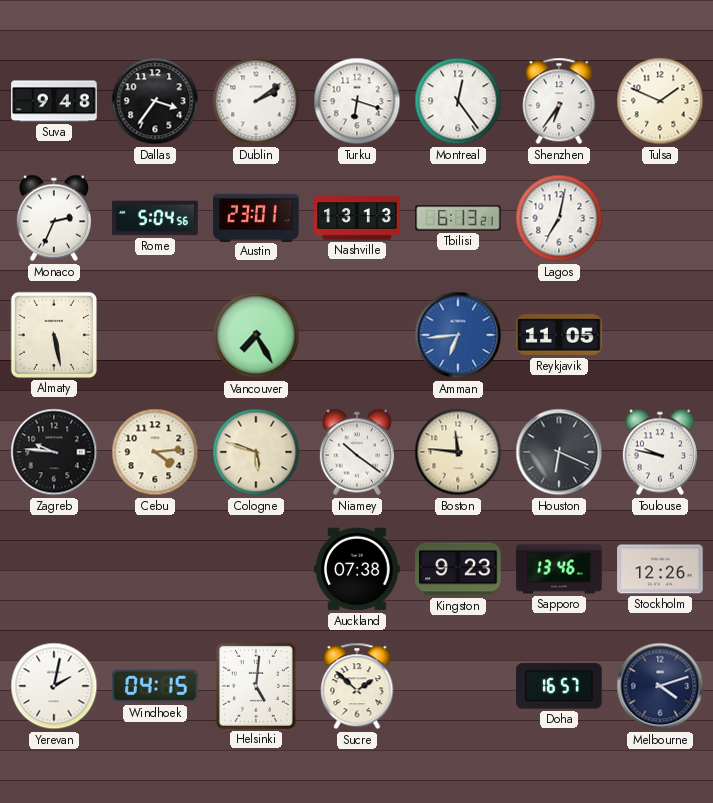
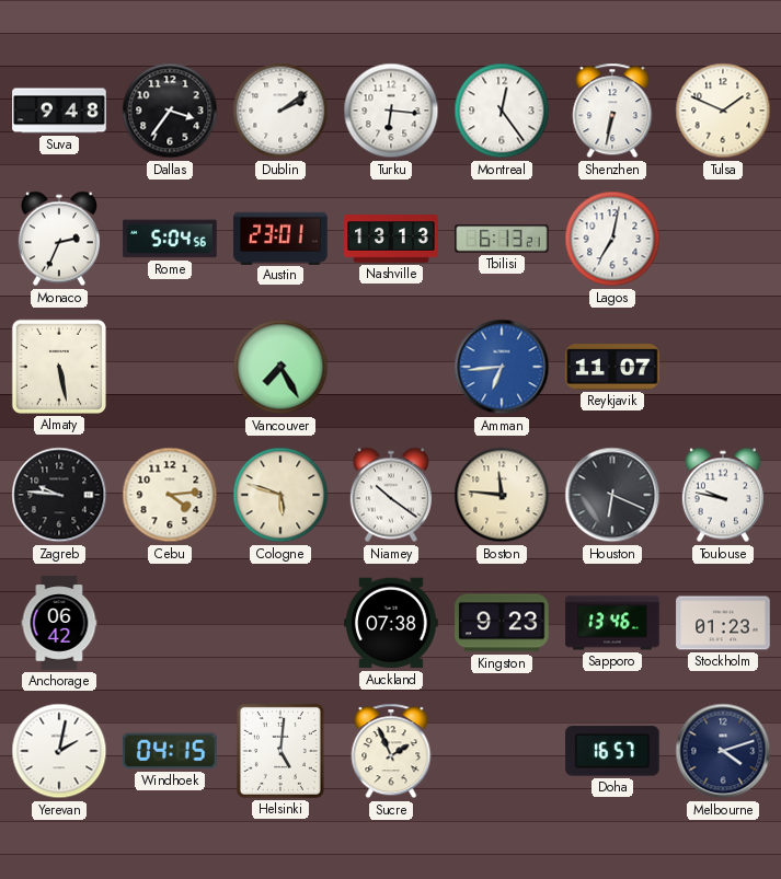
Turku: 6:18 -> 6:16 (391, 111)
Shenzhen: 6:36 -> 6:32 (612, 111)
Reykjavik: 11:05 -> 11:07 (612, 367)
Anchorage: none -> 06:42 (59, 623)
Stockholm: 12:26 -> 01:23 (723, 623)
Sucre: 1:52 -> 1:56 (391, 751)
